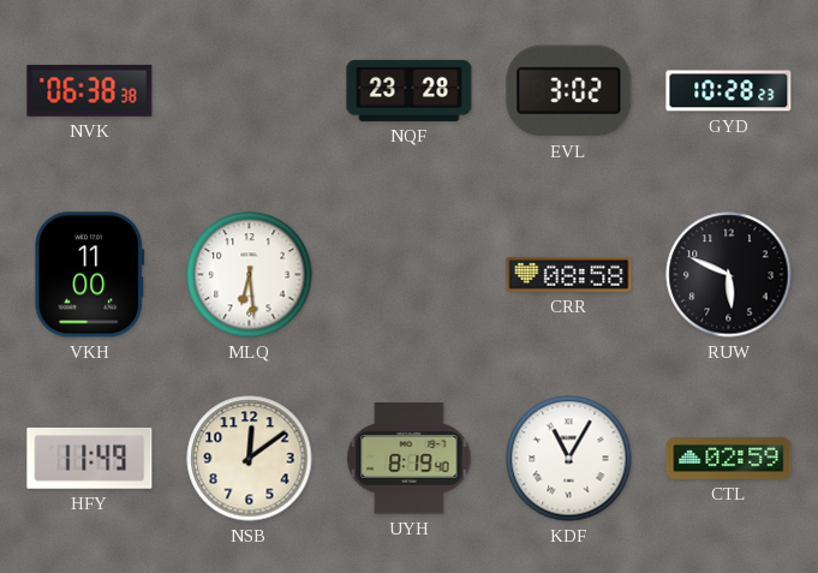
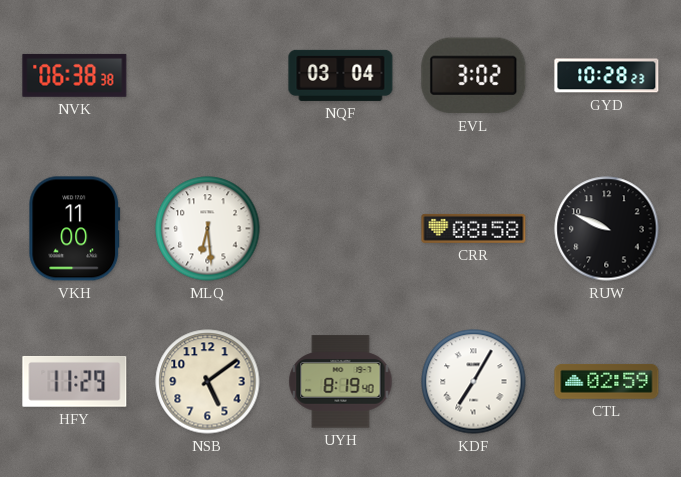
NQF: 23:28 -> 03:04 (341, 75)
RUW: 5:49 -> 9:49 (607, 229)
HFY: 11:49 -> 11:29 (75, 381)
NSB: 12:09 -> 5:09 (208, 382)
KDF: 11:05 -> 7:05 (474, 382)
